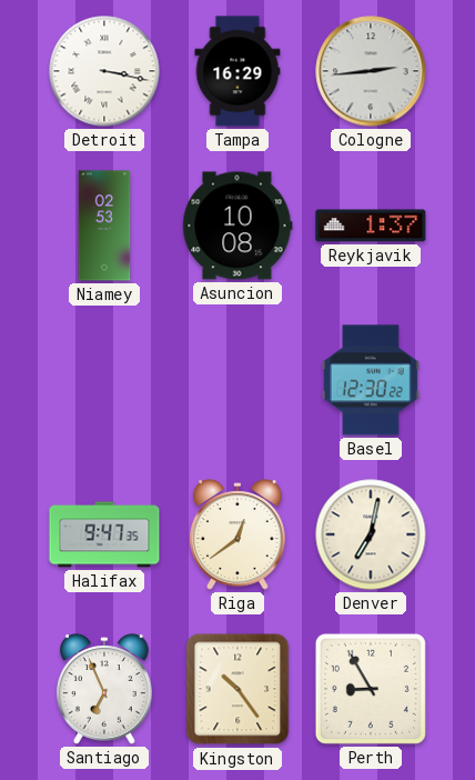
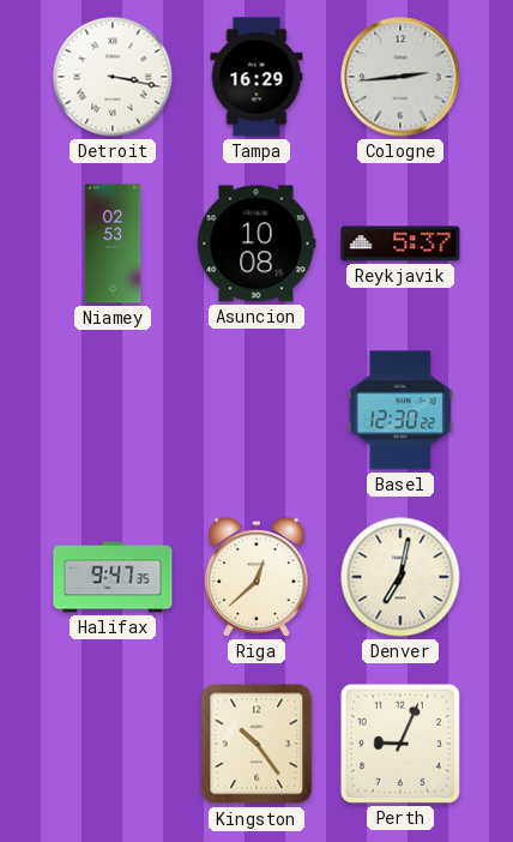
Reykjavik: 1:37 -> 5:37 (400, 243)
Riga: 12:39 -> 12:38 (256, 577)
Santiago: 6:56 -> none (104, 689)
Perth: 8:55 -> 9:04 (400, 744)
